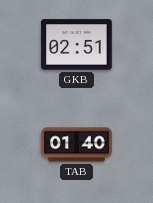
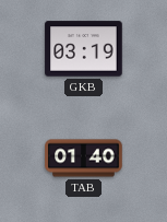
GKB: 02:51 -> 03:19 (84, 49)
